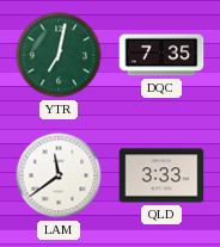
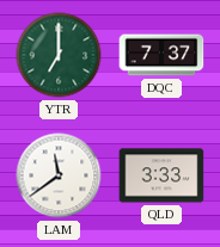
YTR: 7:02 -> 7:00 (59, 55)
DQC: 7:35 -> 7:37 (161, 55)
